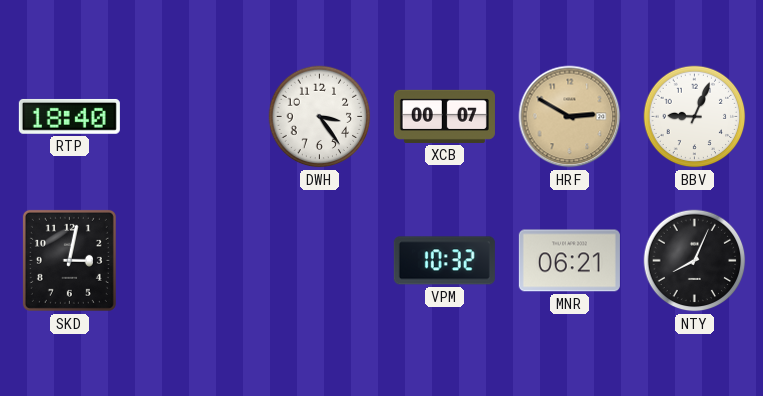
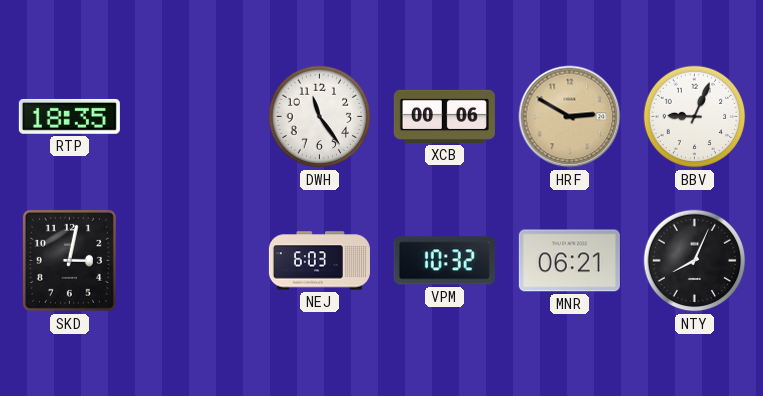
RTP: 18:40 -> 18:35 (69, 116)
DWH: 3:24 -> 11:24 (320, 117)
XCB: 00:07 -> 00:06 (444, 116)
NEJ: none -> 6:03 (319, 261)
